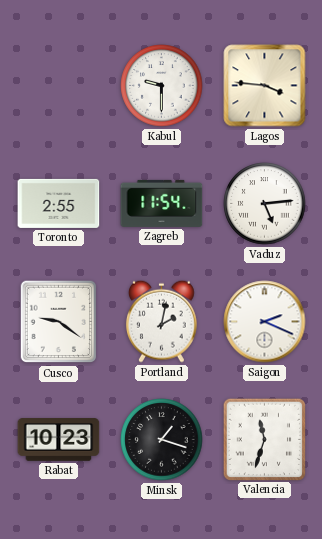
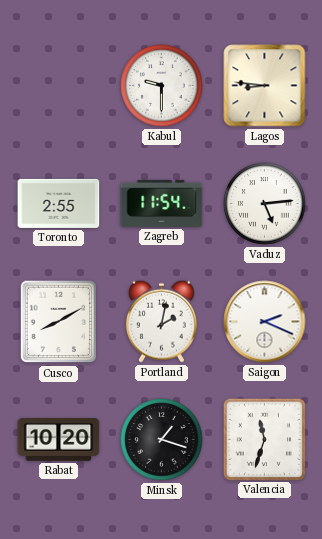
Lagos: 3:46 -> 8:46 (265, 86)
Cusco: 9:21 -> 8:10 (59, 322)
Rabat: 10:23 -> 10:20 (59, 440)
